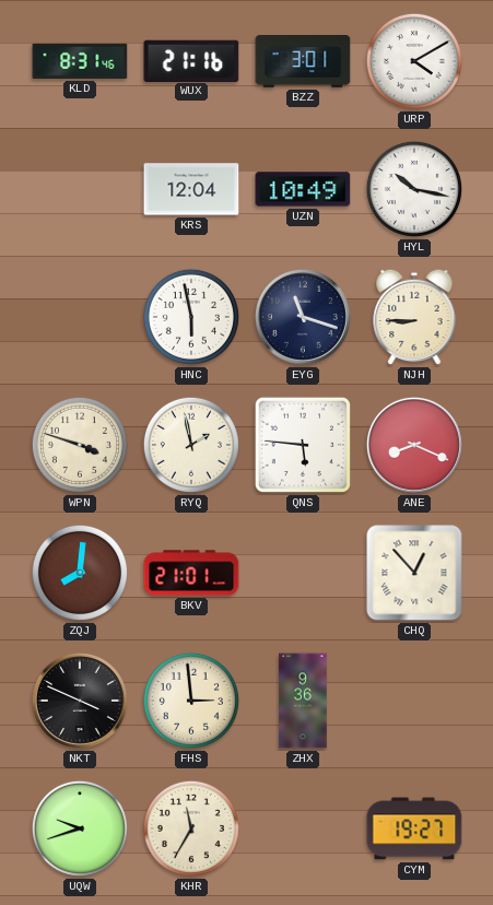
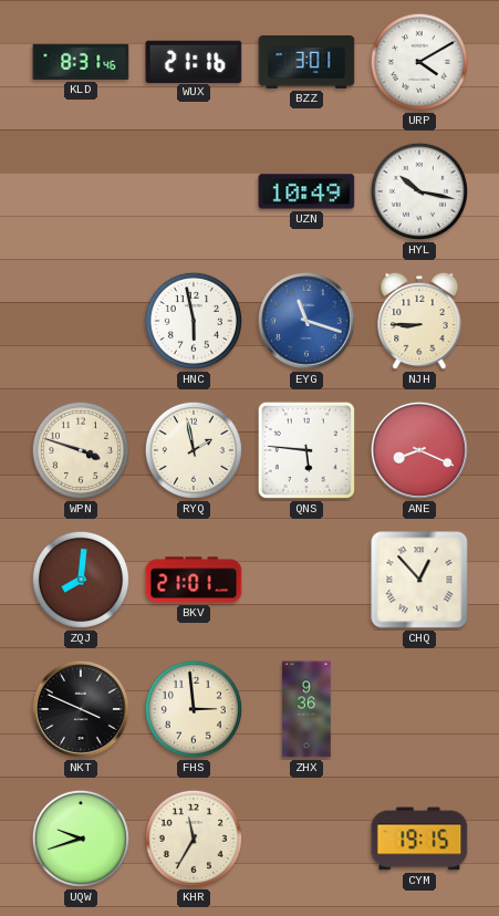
KRS: 12:04 -> none (191, 189)
EYG dial: navy -> blue (306, 321)
CYM: 19:27 -> 19:15 (419, 839)
